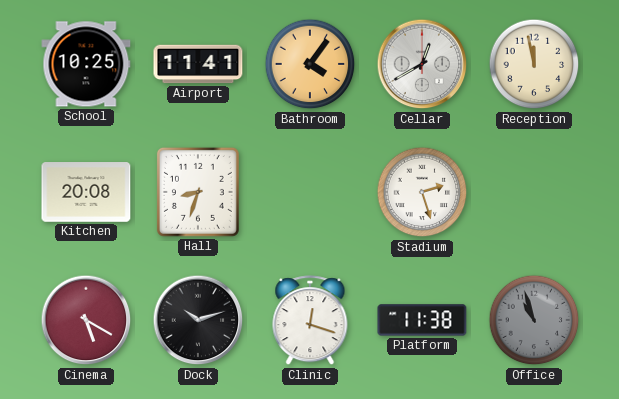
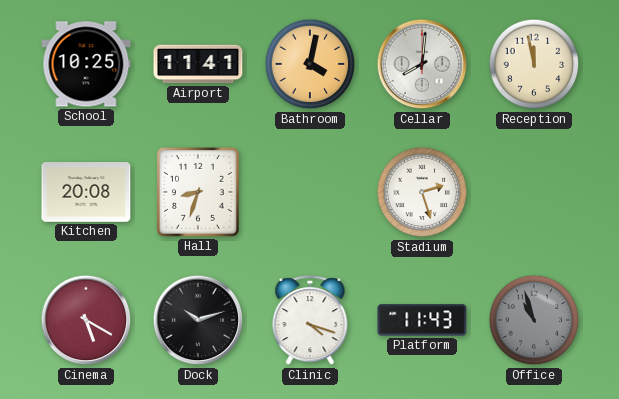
Bathroom: 4:06 -> 4:02 (310, 64)
Cellar: 12:40 -> 8:01 (422, 64)
Clinic: 12:18 -> 4:18 (310, 321)
Platform: 11:38 -> 11:43 (422, 320)
